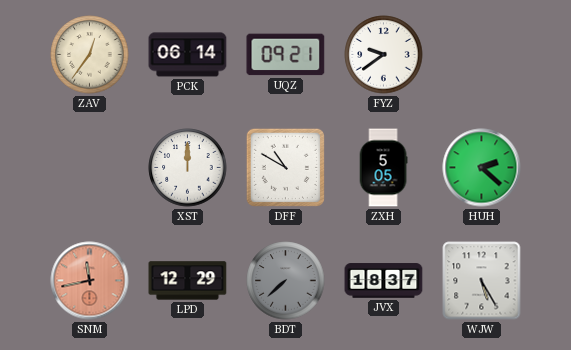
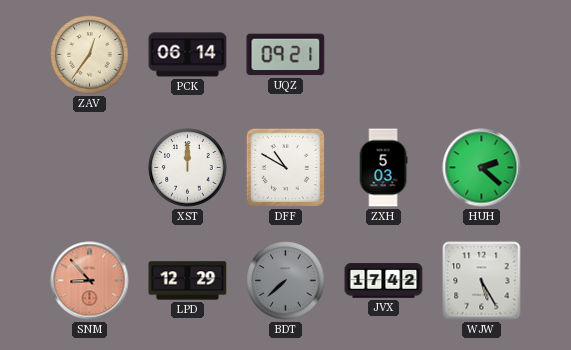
FYZ: 9:39 -> none (384, 55)
ZXH: 5:05 -> 5:03 (383, 168)
SNM: 11:43 -> 8:53 (90, 281)
JVX: 18:37 -> 17:42 (384, 281)
